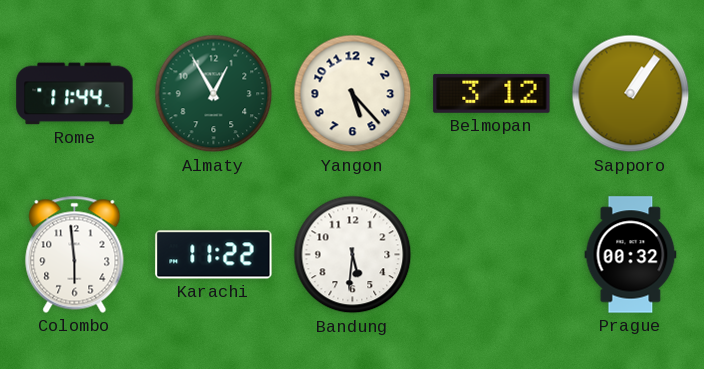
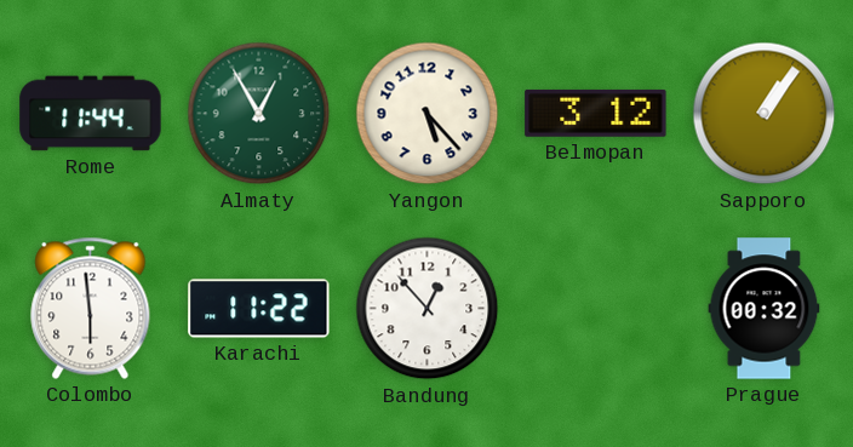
Bandung: 5:31 -> 12:53 (428, 309)
